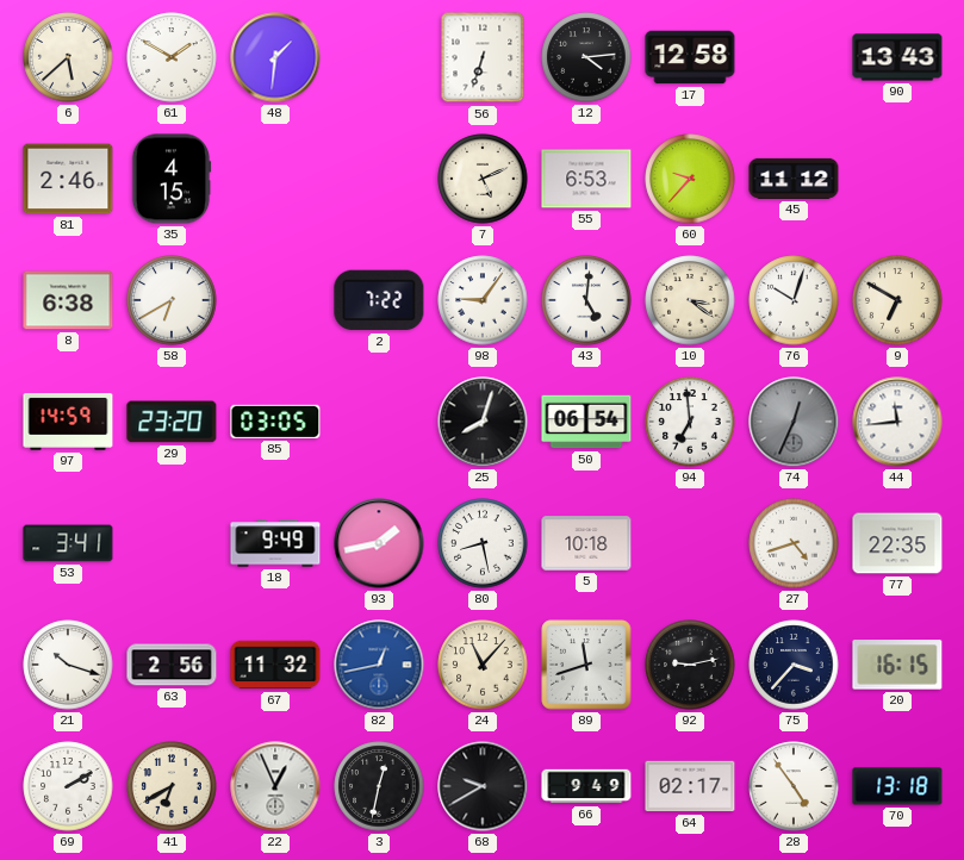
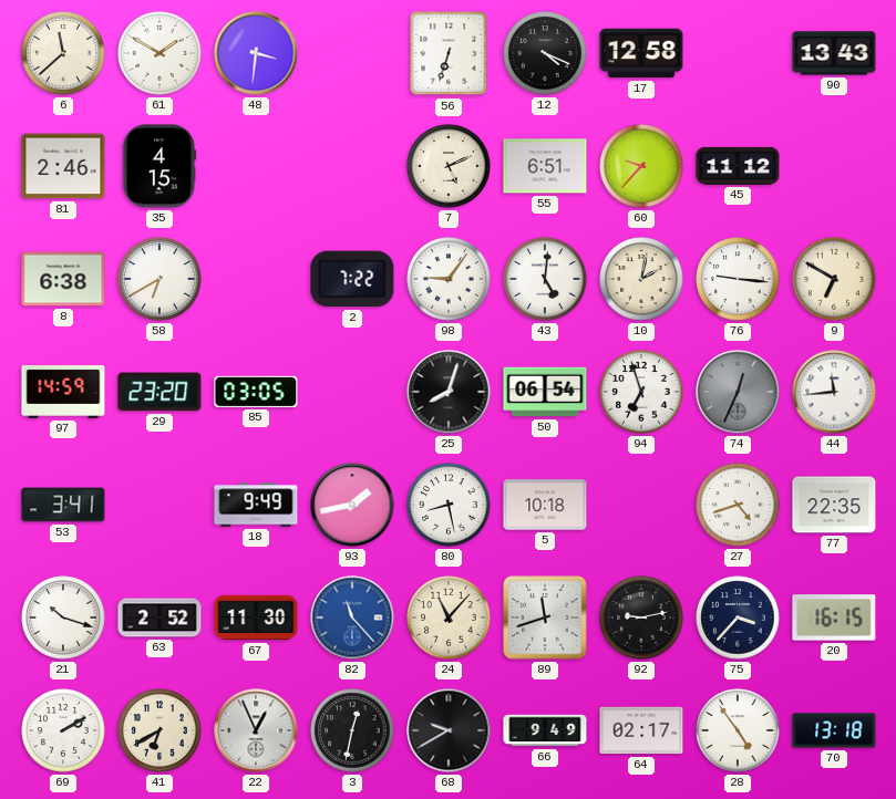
6: 5:38 -> 11:38 (63, 53)
48: 1:31 -> 3:31 (256, 53)
12: 4:14 -> 4:19 (545, 53)
55: 6:53 -> 6:51 (545, 166)
10: 3:21 -> 2:02 (641, 279)
76: 10:03 -> 9:16 (738, 279)
94: 6:59 -> 6:57 (641, 392)
63: 2:56 -> 2:52 (159, 618)
67: 11:32 -> 11:30 (256, 618)
82: 12:43 -> 11:23 (352, 618)
